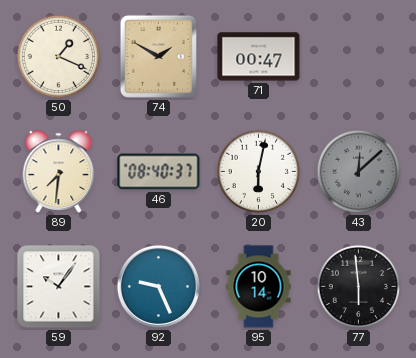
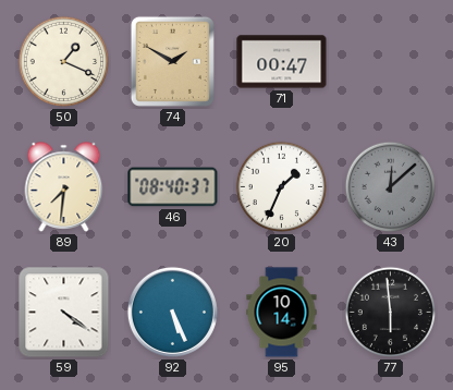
20: 6:02 -> 1:34 (282, 187)
59: 10:06 -> 4:21 (64, 313)
92: 9:26 -> 5:26 (172, 312)
